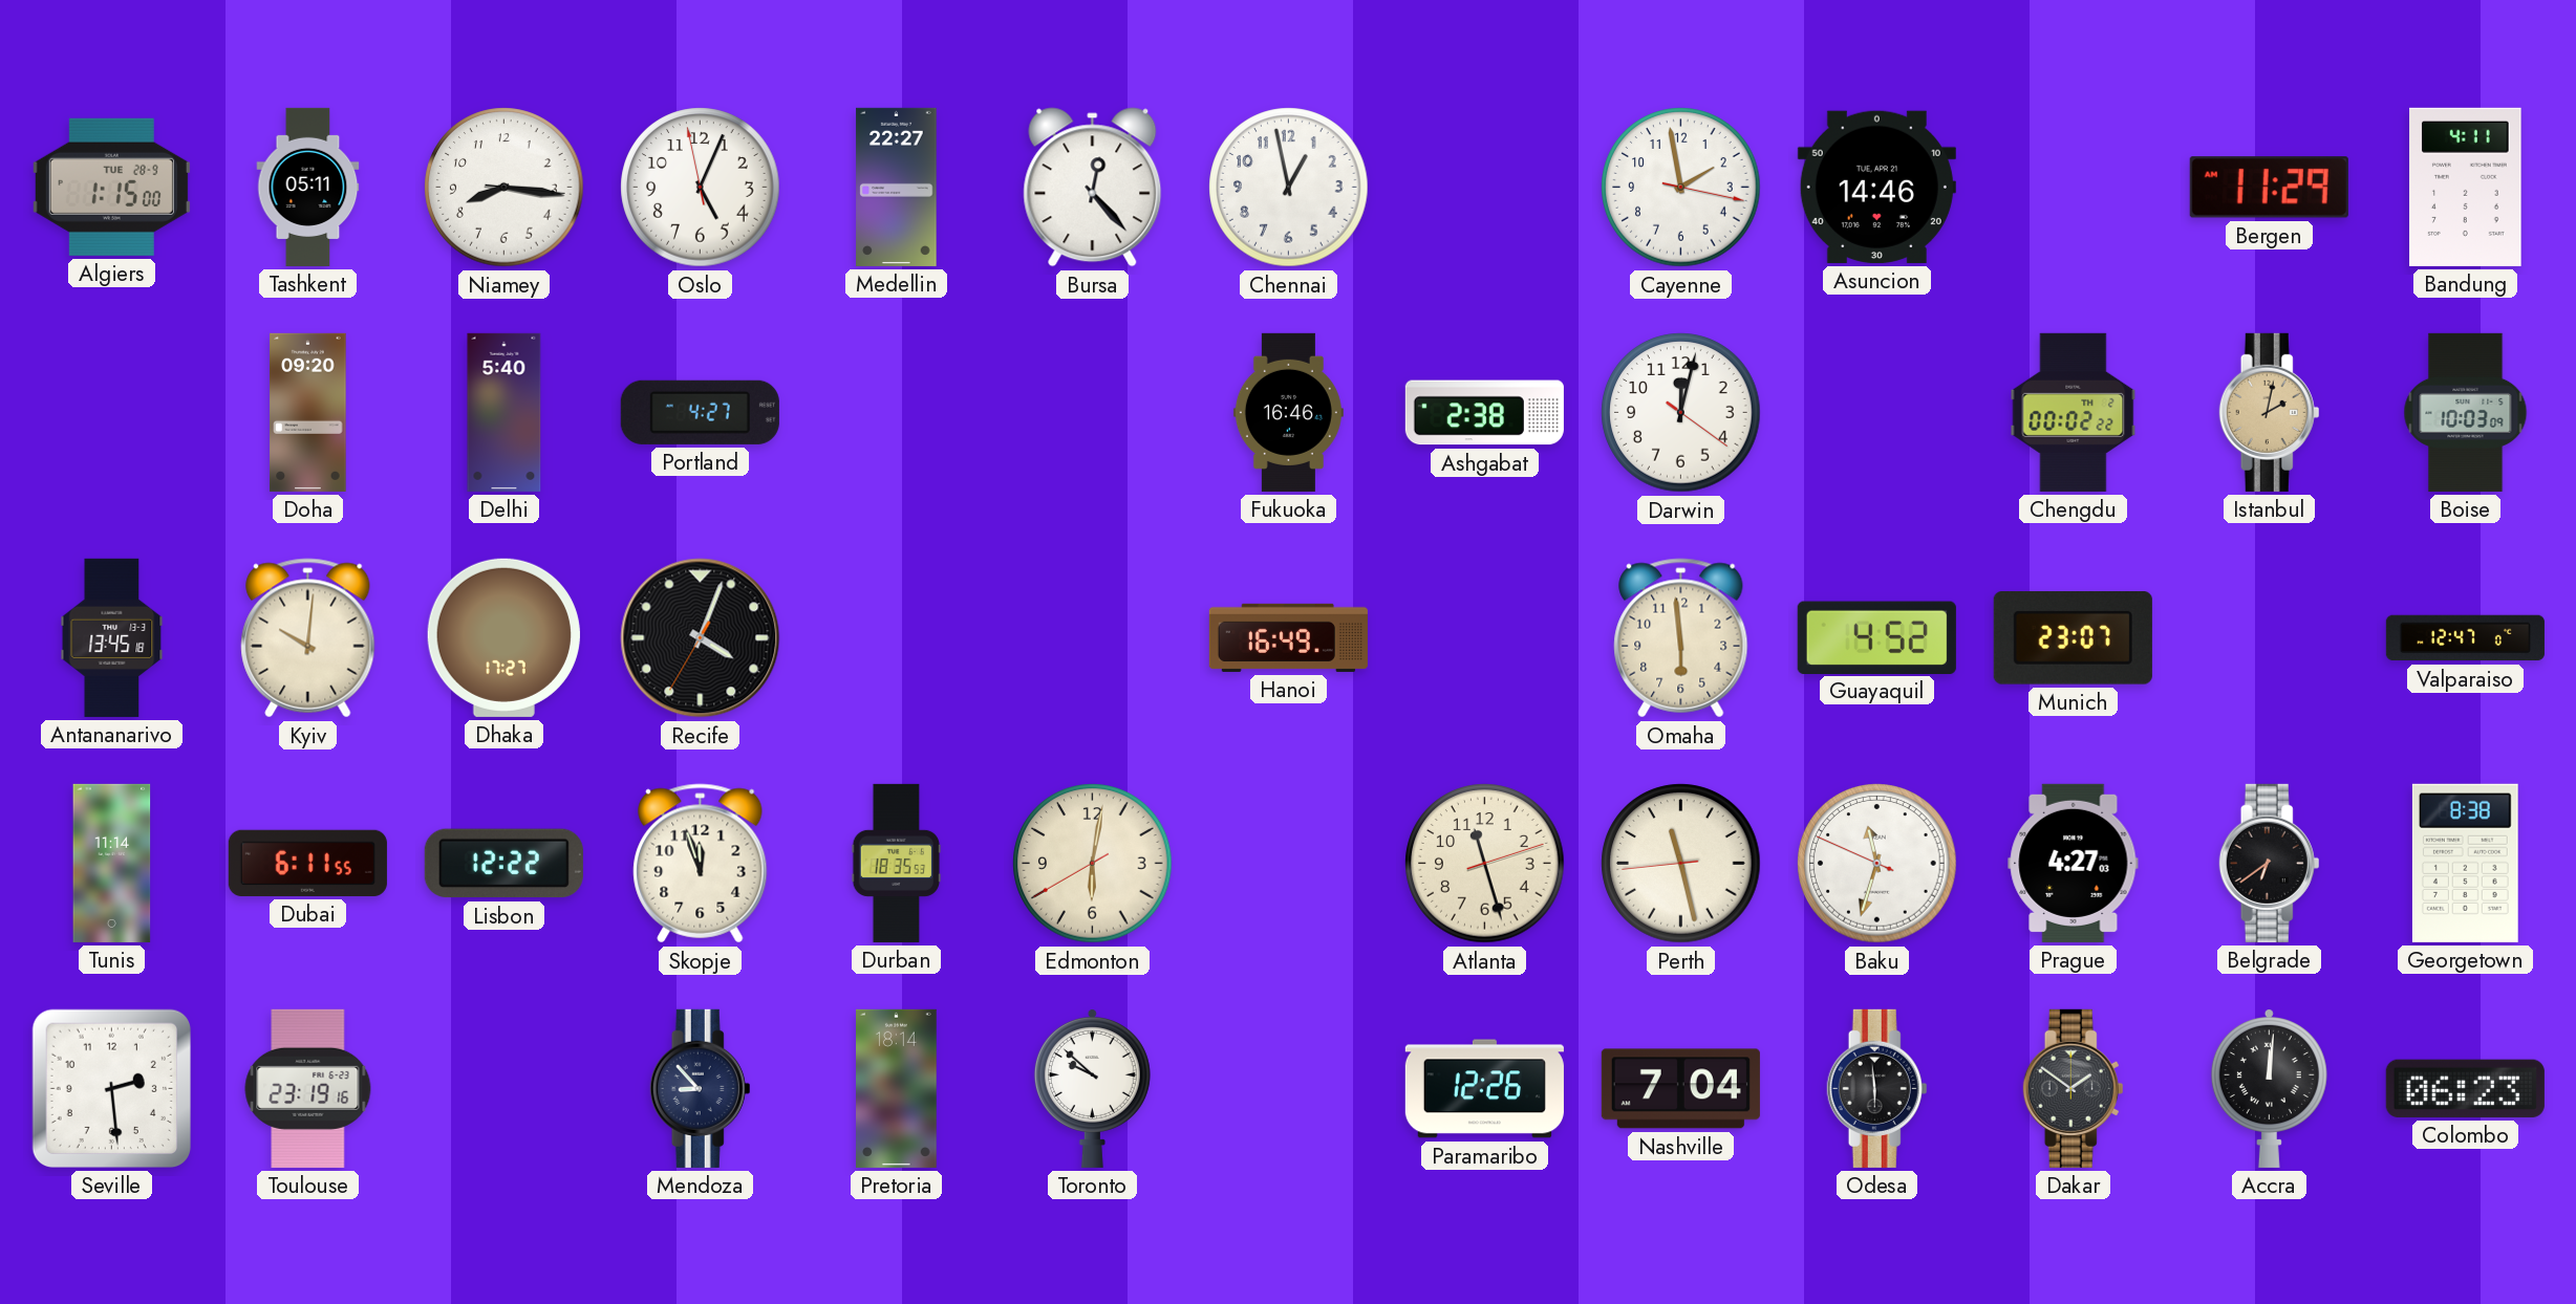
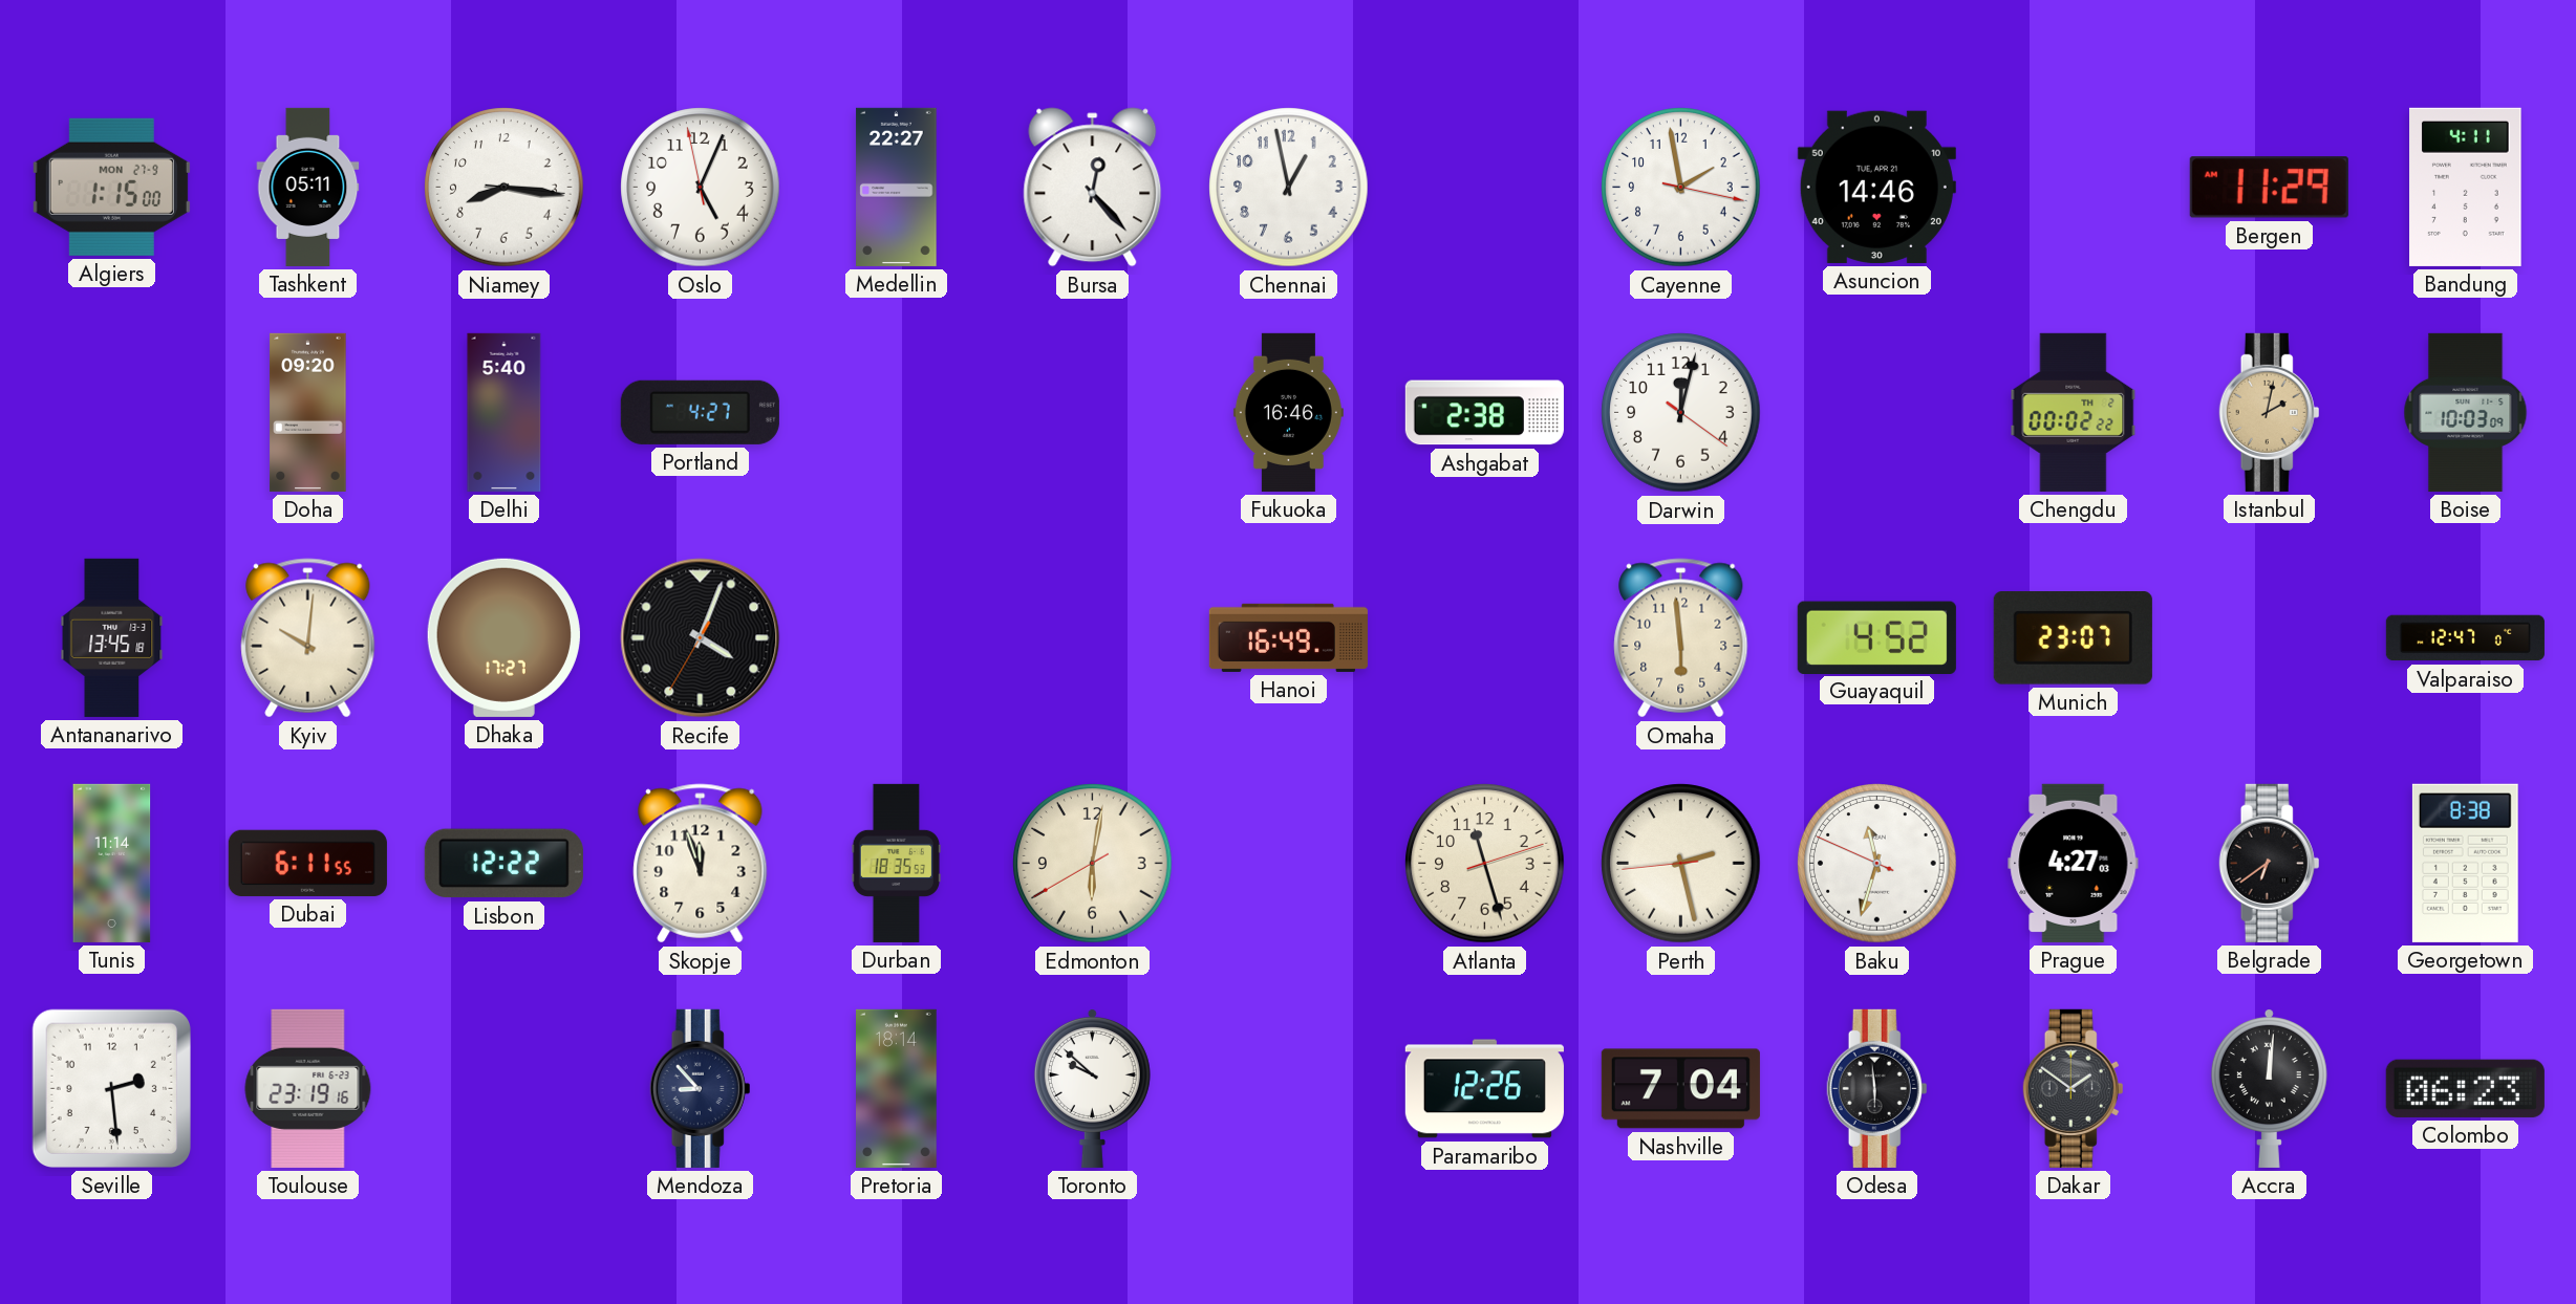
Algiers date: TUE 28-9 -> MON 27-9 (111, 187)
Perth: 11:27 -> 2:27 (1681, 864)
